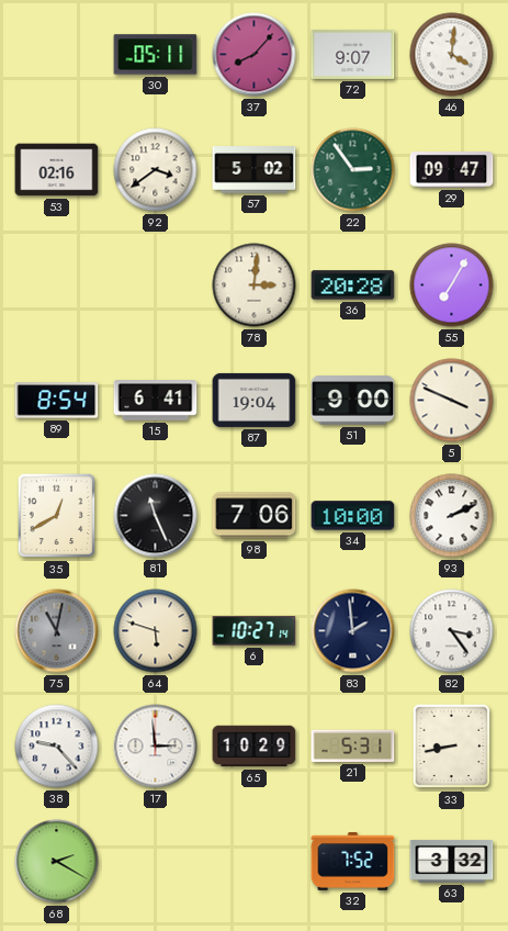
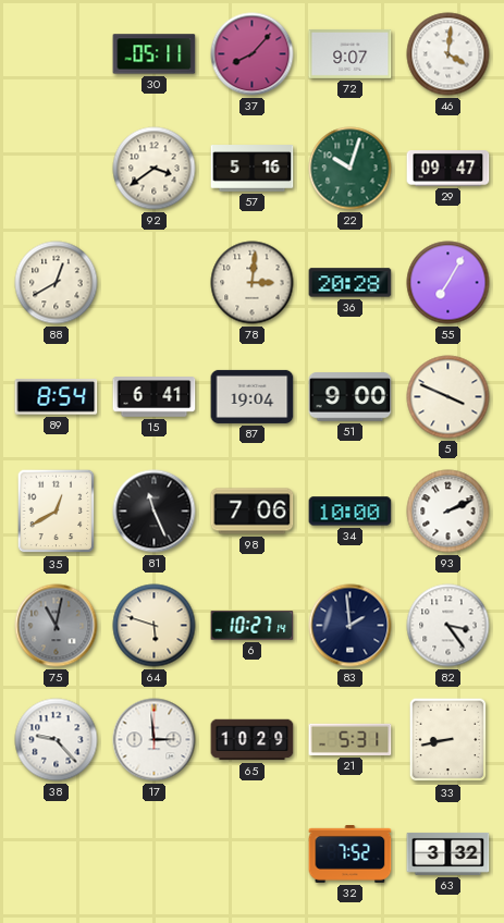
53: 02:16 -> none (57, 170)
57: 5:02 -> 5:16 (253, 169)
22: 2:54 -> 10:03 (351, 169)
88: none -> 12:40 (57, 283)
68: 2:20 -> none (57, 862)
